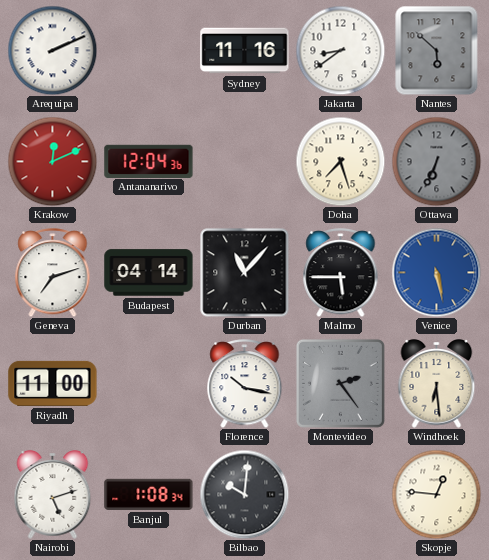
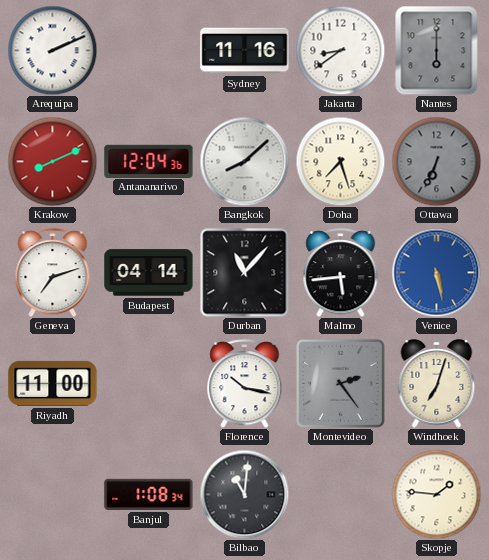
Nantes: 5:52 -> 6:00 (437, 50)
Krakow: 12:11 -> 8:11 (52, 161)
Bangkok: none -> 8:08 (244, 161)
Malmo: 5:45 -> 5:44 (341, 273)
Windhoek: 6:29 -> 7:03 (437, 384)
Nairobi: 5:12 -> none (53, 495)
Bilbao: 10:01 -> 11:01 (244, 494)
Skopje: 12:46 -> 1:46 (436, 494)
